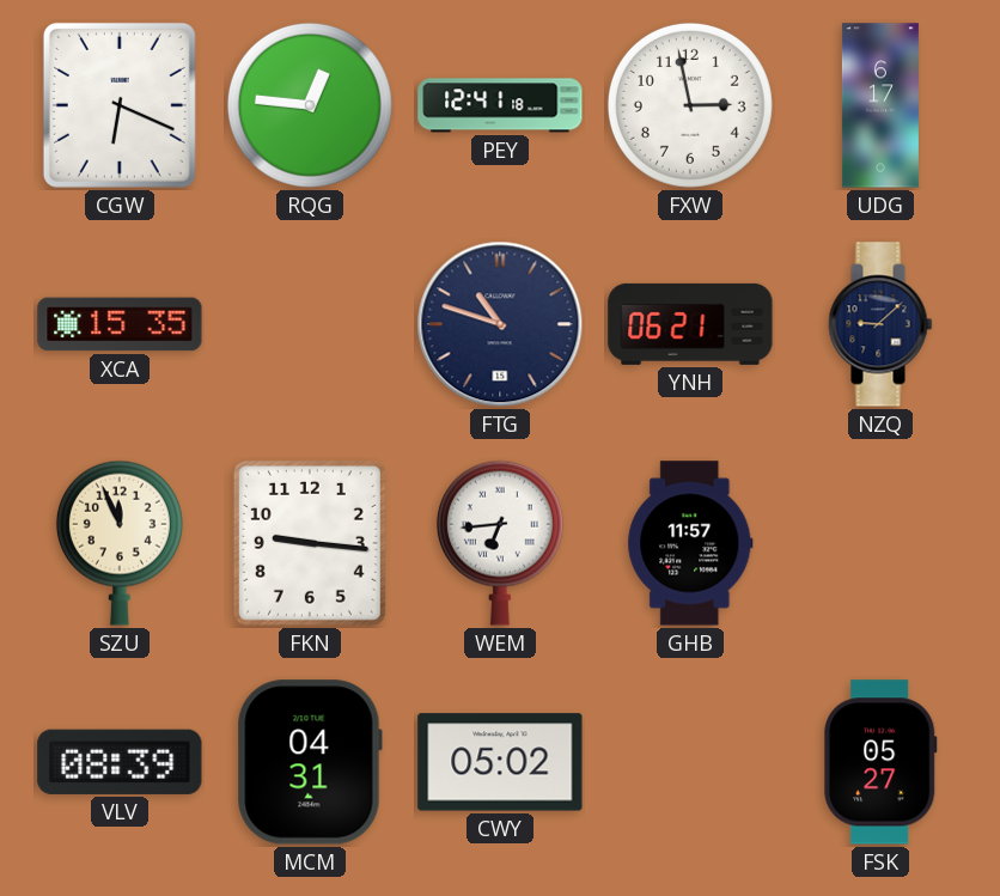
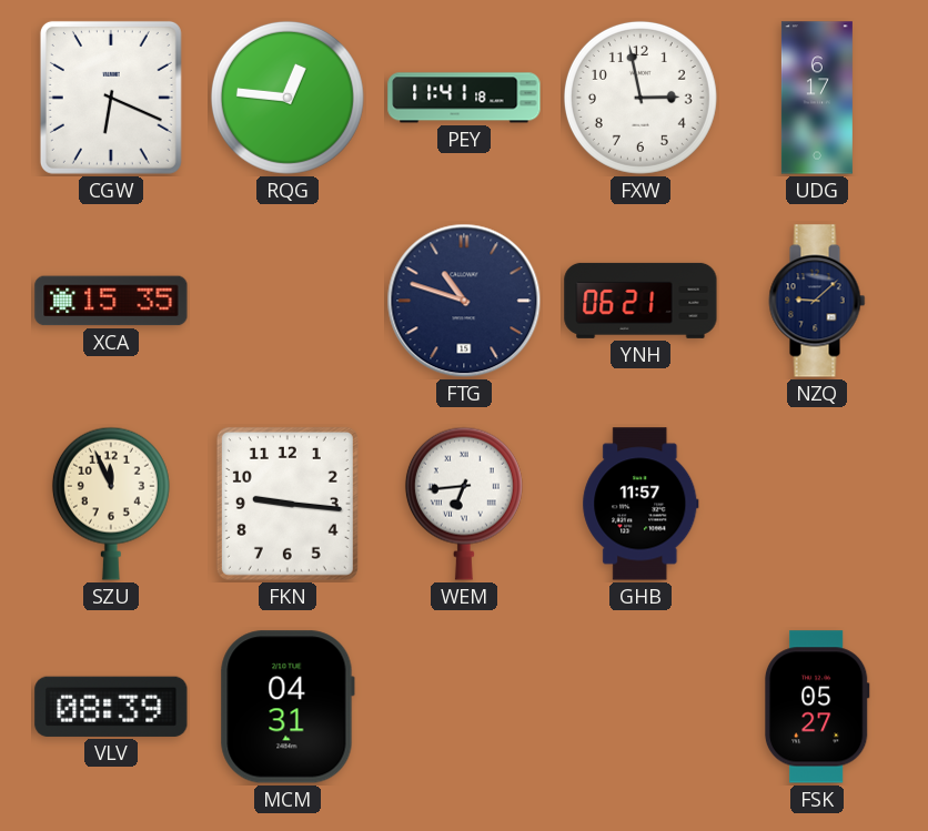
PEY: 12:41 -> 11:41 (464, 98)
CWY: 05:02 -> none (500, 762)
